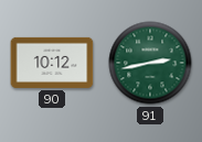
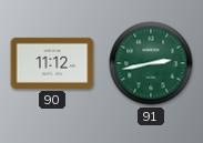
90: 10:12 -> 11:12 (52, 63)
